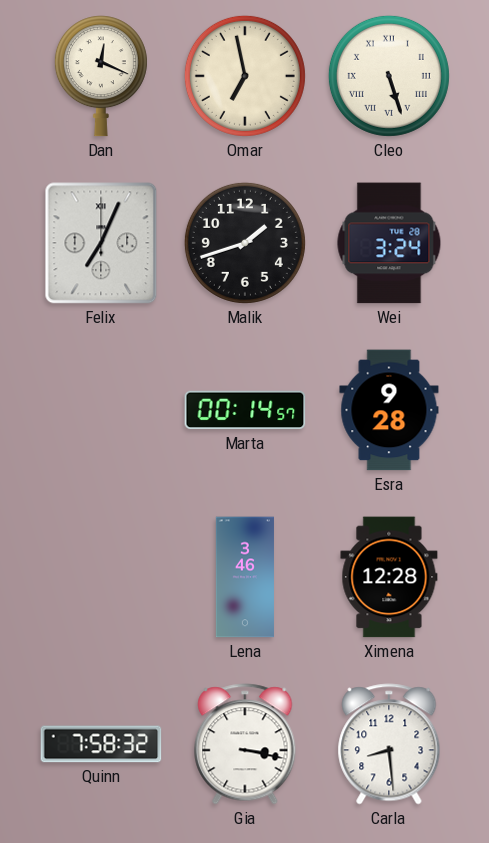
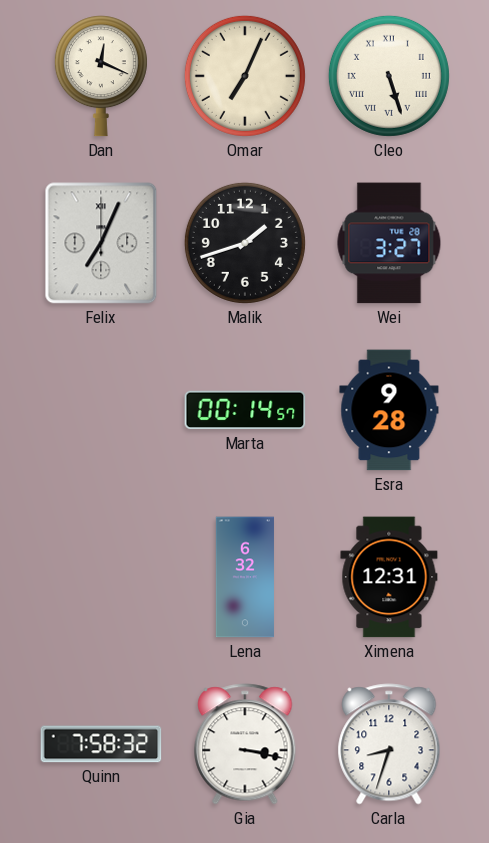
Omar: 6:58 -> 7:04 (245, 76)
Wei: 3:24 -> 3:27 (389, 243)
Lena: 3:46 -> 6:32 (245, 577)
Ximena: 12:28 -> 12:31 (389, 577)
Carla: 8:29 -> 8:33 (389, 744)
